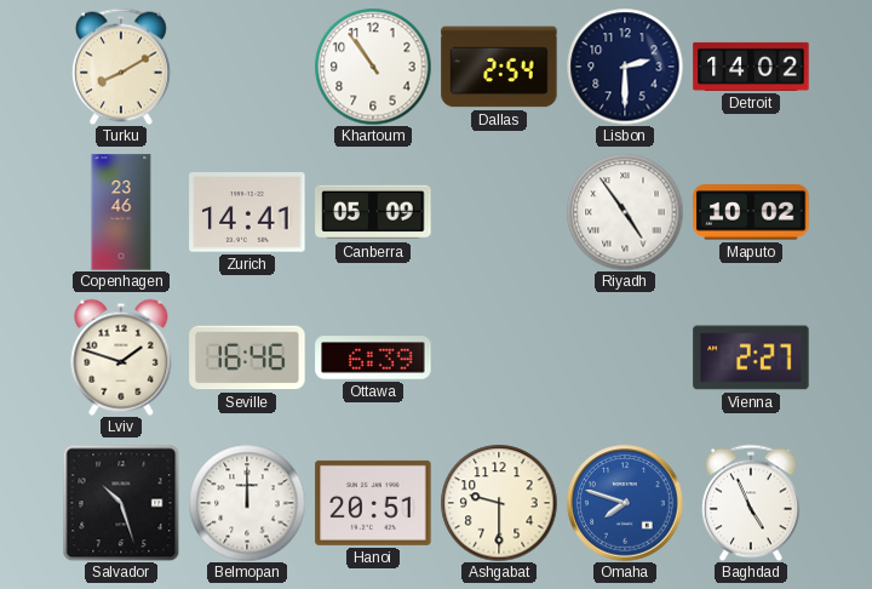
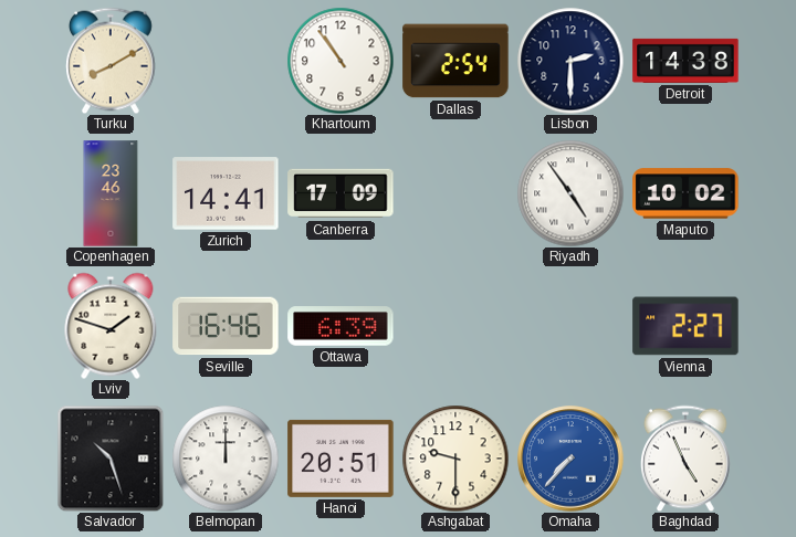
Detroit: 14:02 -> 14:38 (685, 61)
Canberra: 05:09 -> 17:09 (341, 193)
Omaha: 7:48 -> 7:37 (570, 459)
